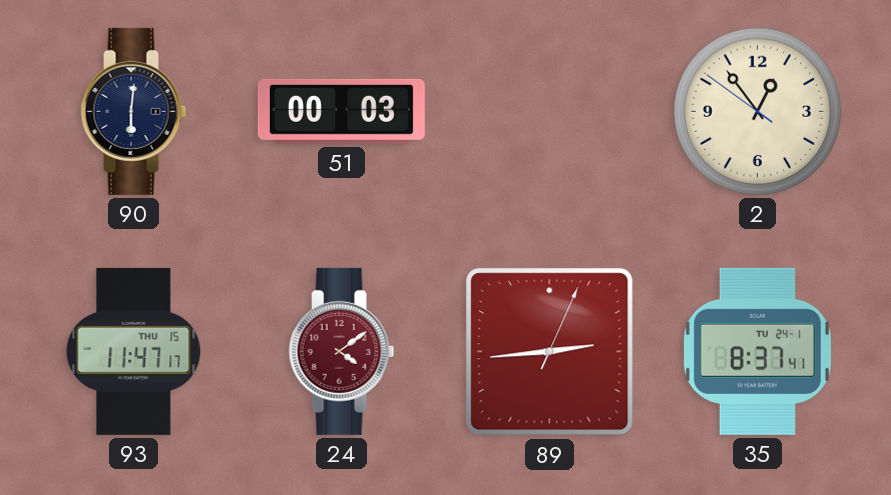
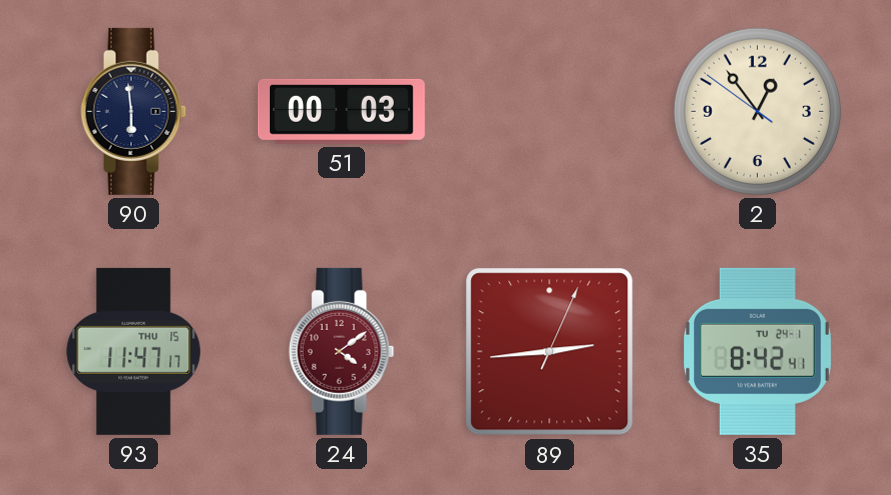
90: 6:01 -> 5:59 (134, 111)
35: 8:37 -> 8:42 (757, 351)
